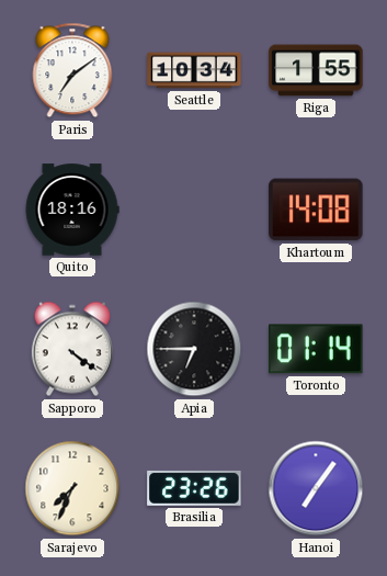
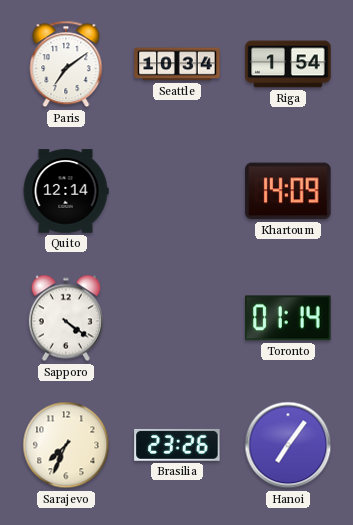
Riga: 1:55 -> 1:54 (288, 64)
Quito: 18:16 -> 12:14 (66, 191)
Khartoum: 14:08 -> 14:09 (288, 191)
Apia: 6:45 -> none (194, 349)
